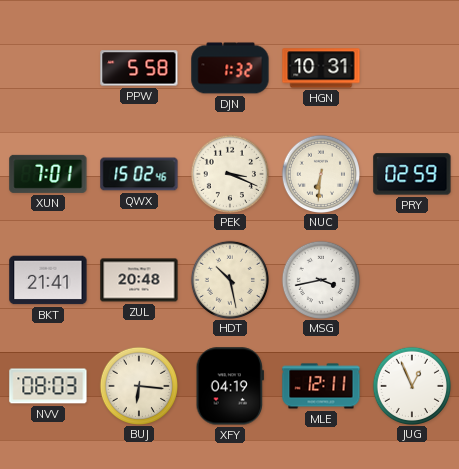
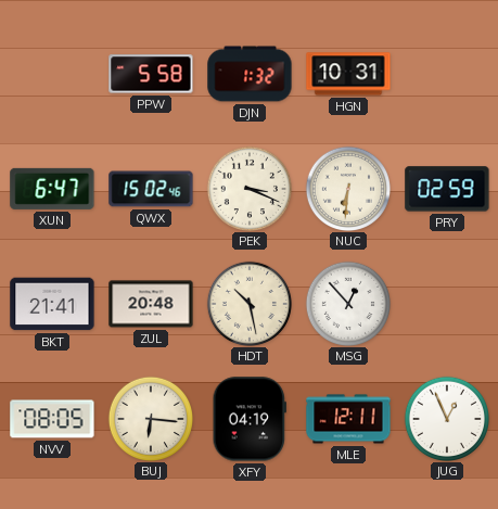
XUN: 7:01 -> 6:47 (52, 189)
MSG: 3:43 -> 12:53 (347, 303)
NVV: 08:03 -> 08:05 (52, 419)
